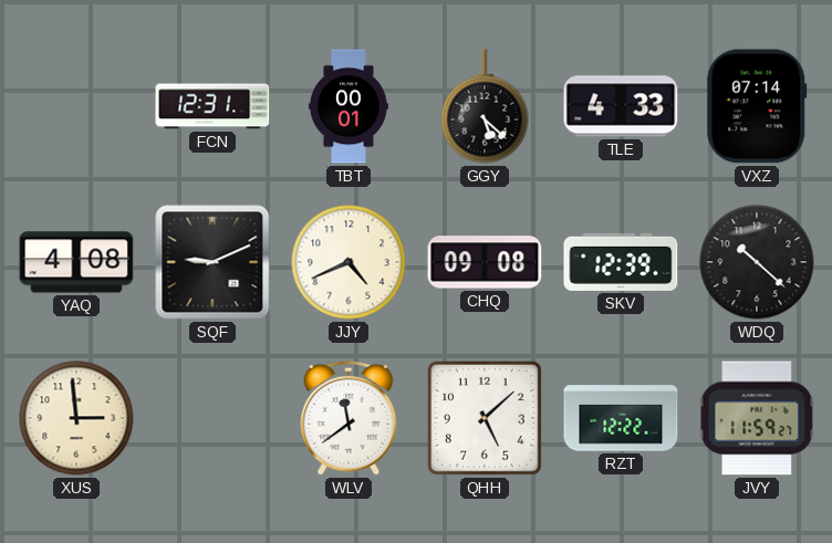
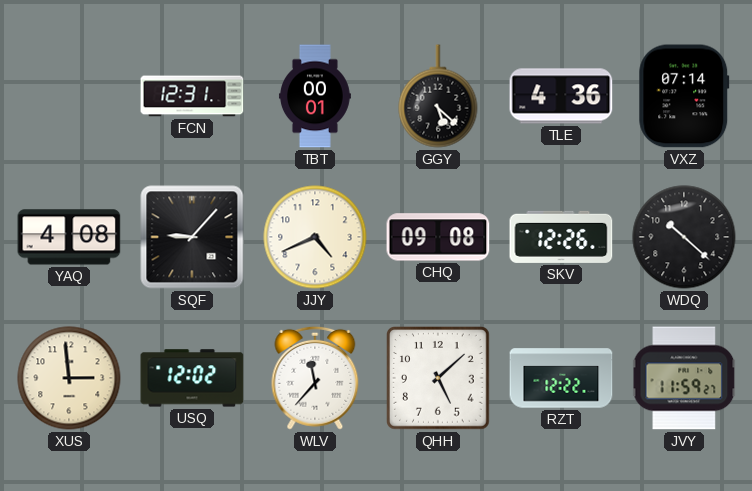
TLE: 4:33 -> 4:36 (561, 96)
SQF: 9:11 -> 9:07 (192, 237)
SKV: 12:39 -> 12:26 (561, 237)
USQ: none -> 12:02 (192, 378)
WLV: 11:39 -> 11:37 (315, 378)
